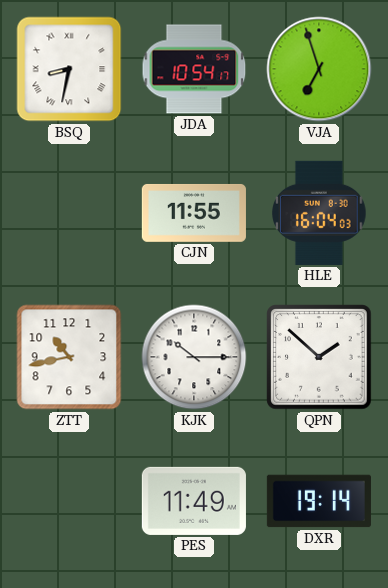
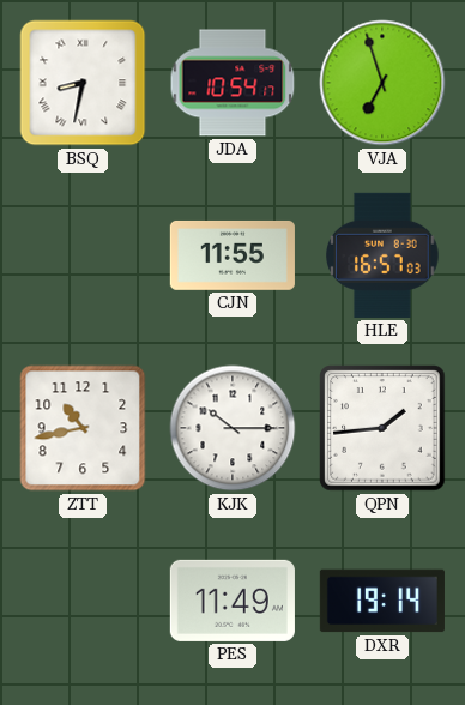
HLE: 16:04 -> 16:57 (382, 255)
QPN: 1:52 -> 1:44 (382, 428)
